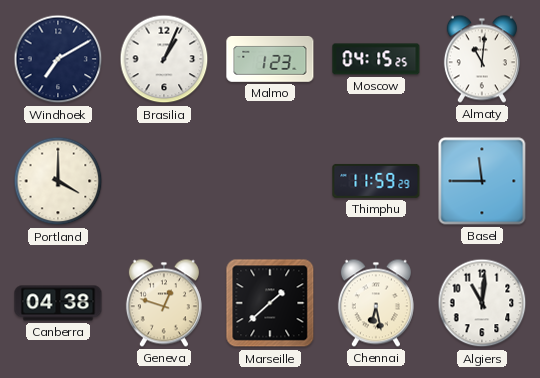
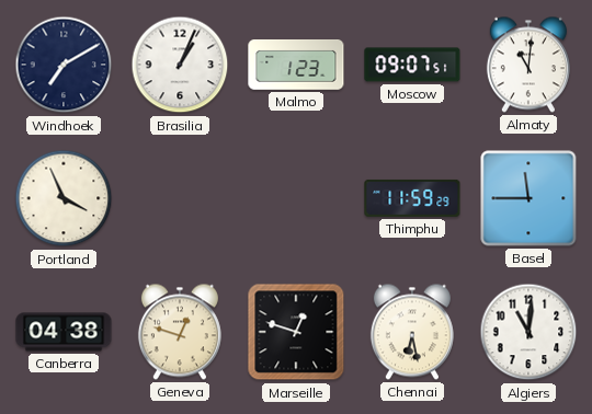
Moscow: 04:15 -> 09:07 (412, 65)
Portland: 4:00 -> 3:56 (64, 198)
Marseille: 1:38 -> 12:48 (296, 332)
